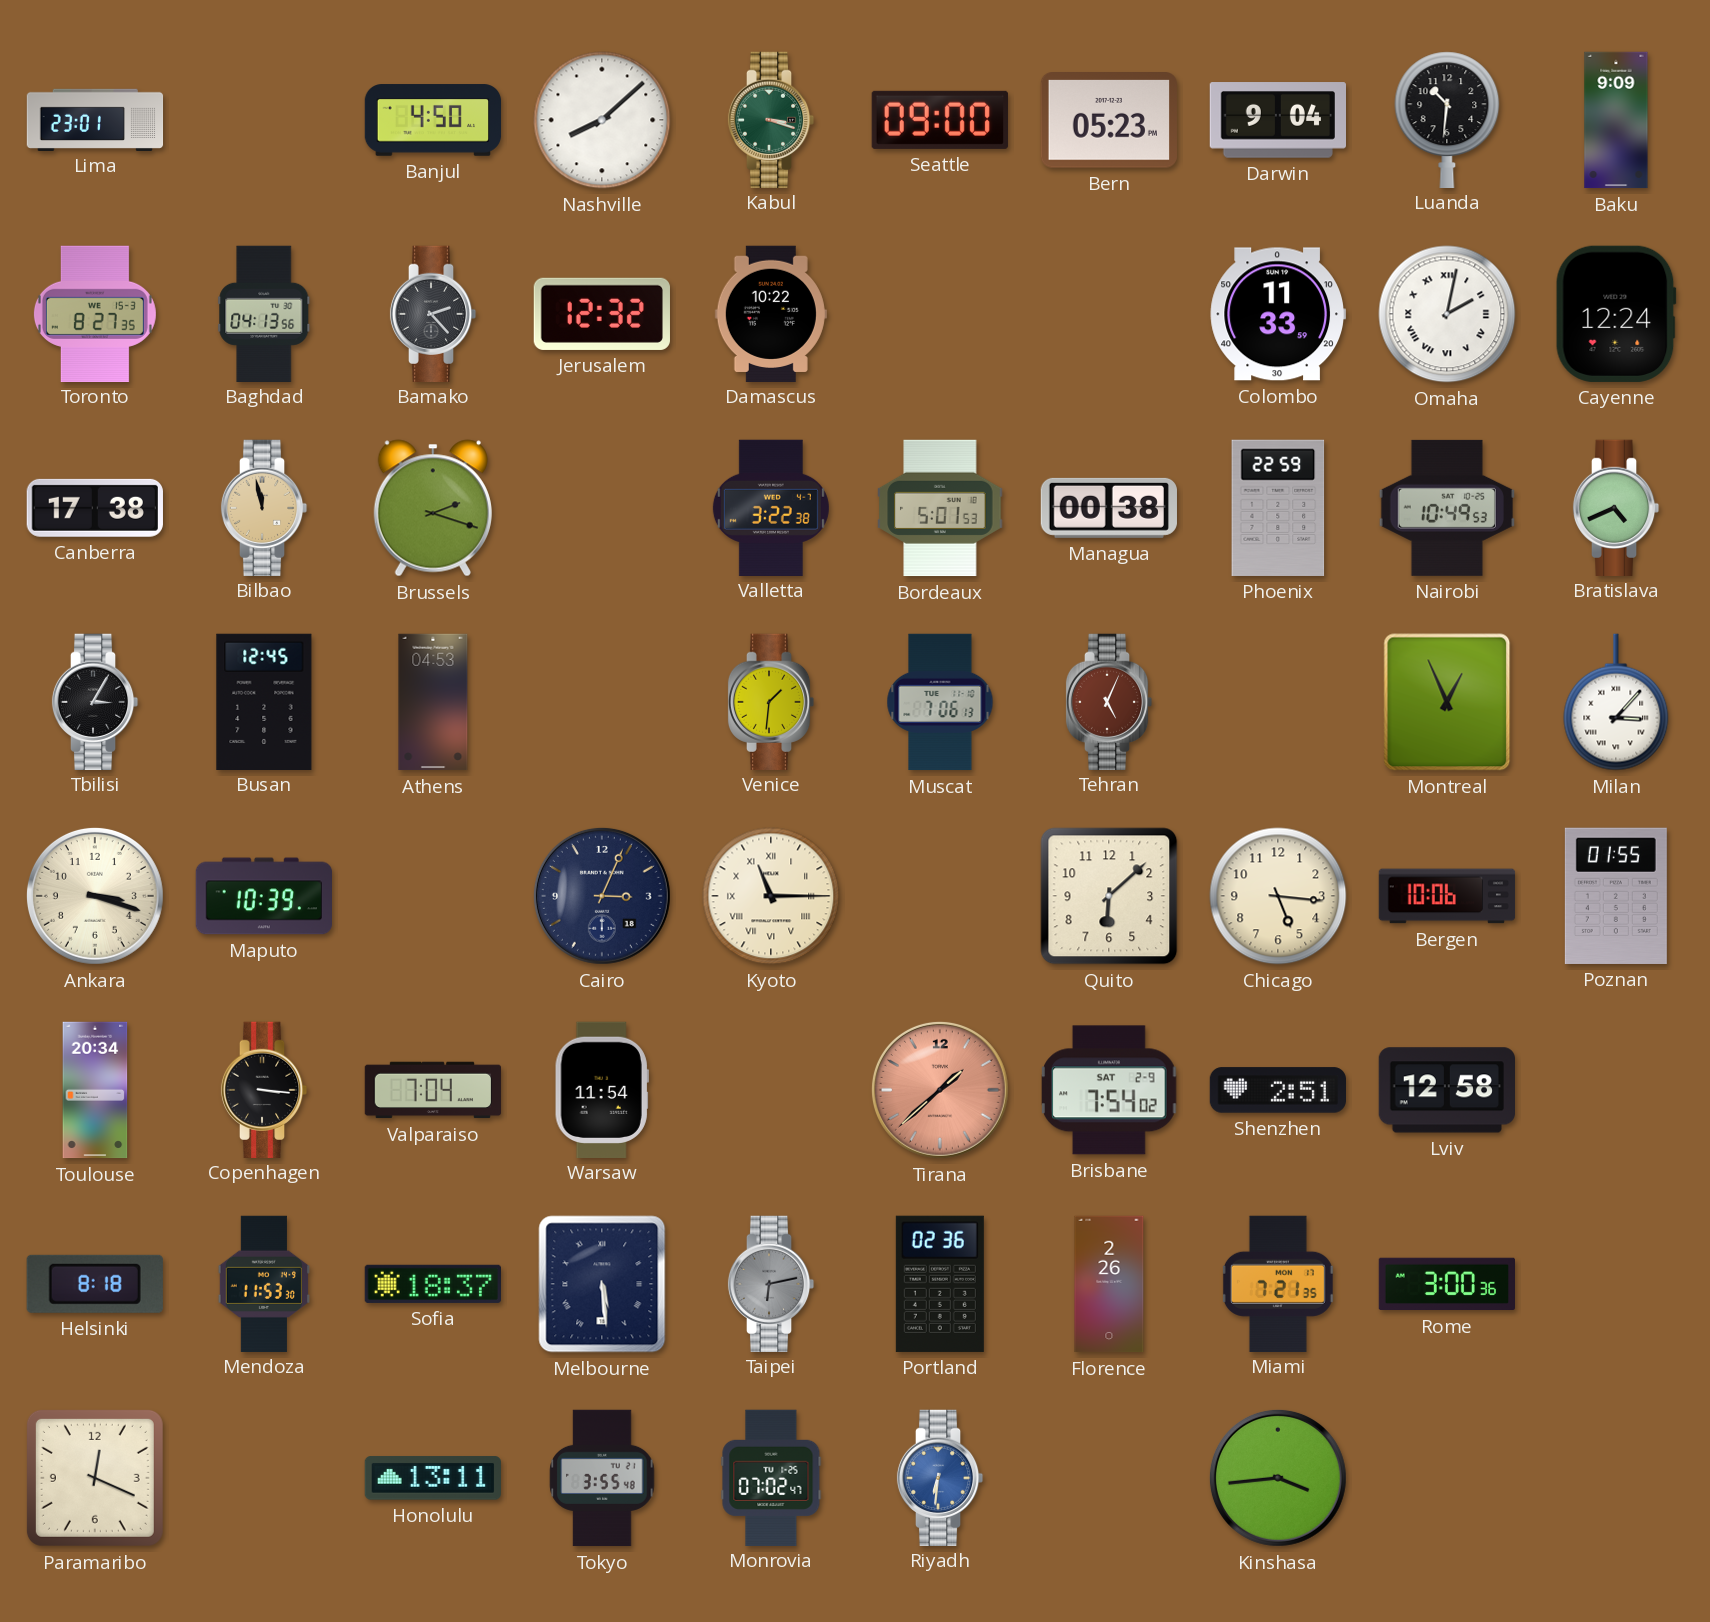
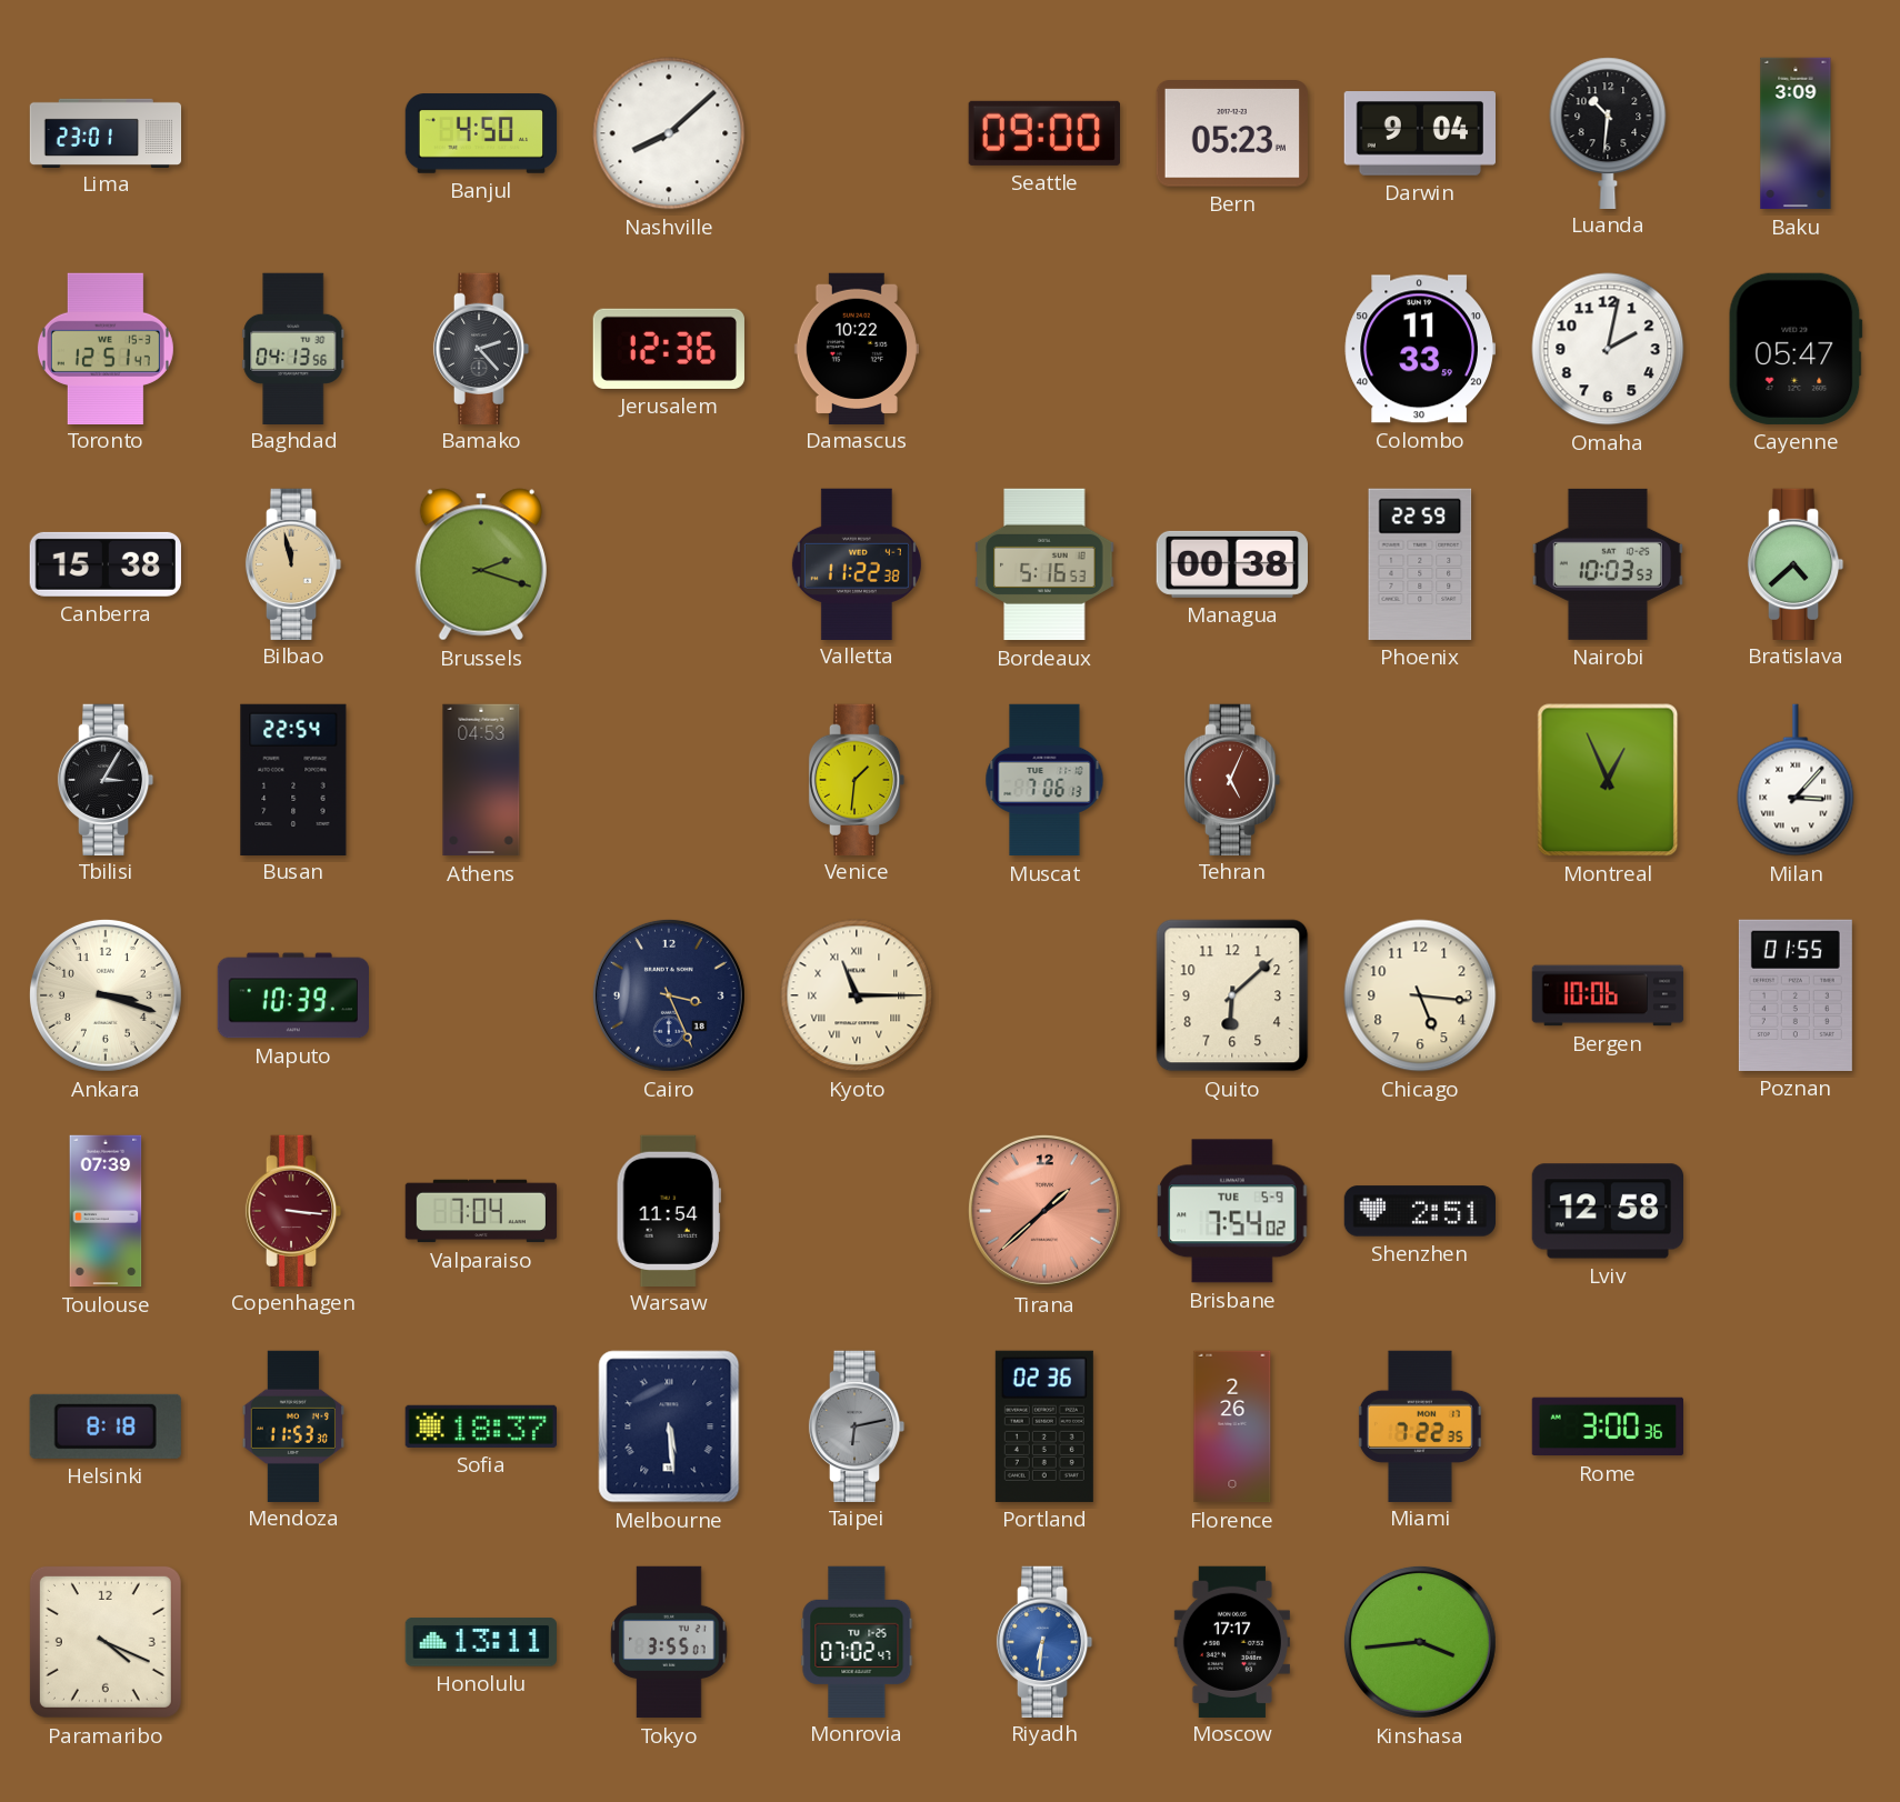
Kabul: 3:18 -> none (771, 119)
Baku: 9:09 -> 3:09 (1796, 133)
Toronto: 8:27 -> 12:51 (106, 348)
Jerusalem: 12:32 -> 12:36 (668, 349)
Omaha numerals: Roman -> Arabic (1608, 349)
Cayenne: 12:24 -> 05:47 (1796, 349)
Canberra: 17:38 -> 15:38 (106, 564)
Valletta: 3:22 -> 11:22 (857, 563)
Bordeaux: 5:01 -> 5:16 (1044, 564)
Nairobi: 10:49 -> 10:03 (1608, 564)
Bratislava: 4:41 -> 4:38 (1796, 563)
Busan: 12:45 -> 22:54 (293, 779)
Cairo: 3:04 -> 3:26 (669, 995)
Toulouse: 20:34 -> 07:39 (106, 1211)
Copenhagen dial: black -> burgundy (293, 1210)
Brisbane date: SAT 2-9 -> TUE 5-9 (1232, 1211)
Miami: 7:21 -> 7:22 (1420, 1425)
Paramaribo: 12:19 -> 4:19 (106, 1642)
Tokyo: 3:55:48 -> 3:55:07 (669, 1642)
Moscow: none -> 17:17 (1232, 1641)
